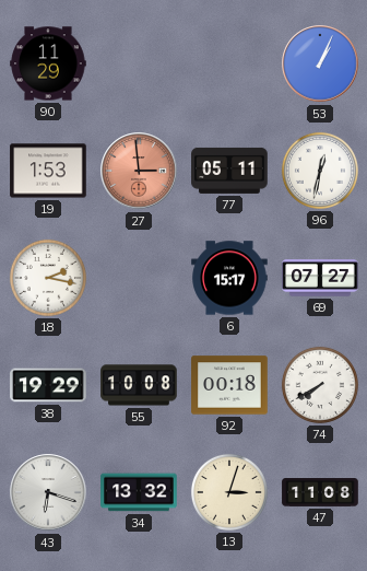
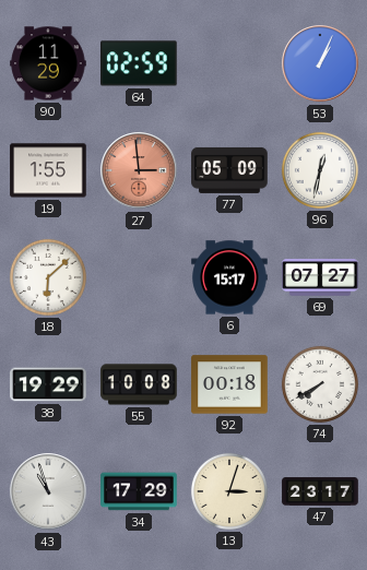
64: none -> 02:59 (140, 63)
19: 1:53 -> 1:55 (48, 170)
77: 05:11 -> 05:09 (229, 170)
18: 2:17 -> 6:08 (48, 277)
43: 6:18 -> 10:57 (48, 491)
34: 13:32 -> 17:29 (139, 491)
47: 11:08 -> 23:17 (320, 492)
